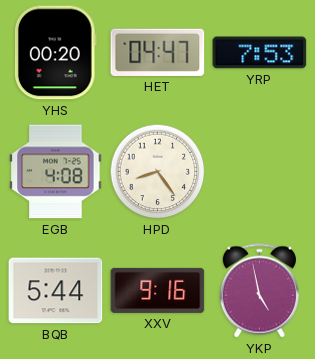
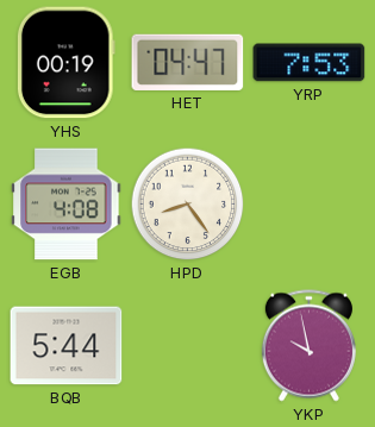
YHS: 00:20 -> 00:19 (65, 63)
XXV: 9:16 -> none (158, 290)
YKP: 4:58 -> 9:58 (308, 346)
